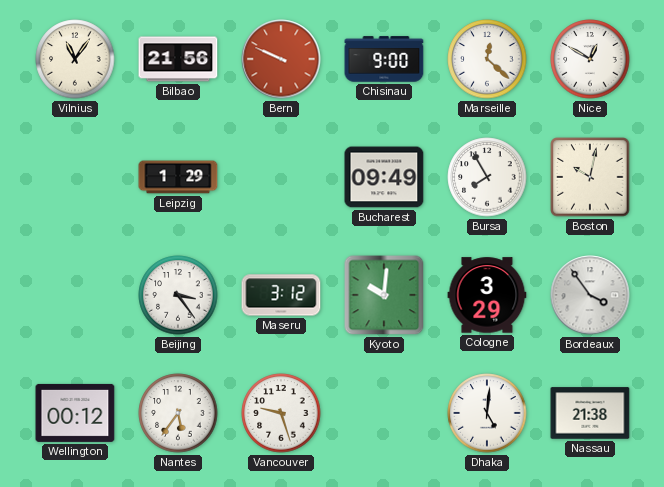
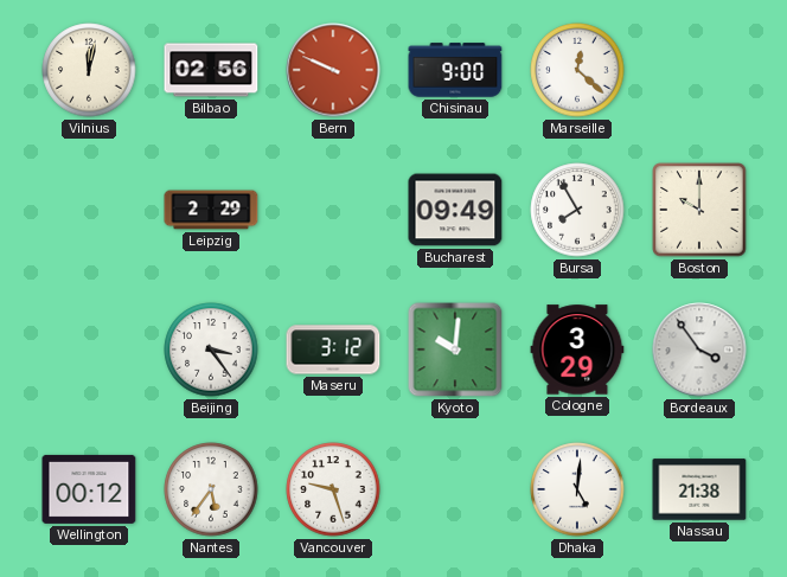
Vilnius: 11:06 -> 12:02 (89, 70)
Bilbao: 21:56 -> 02:56 (211, 70)
Nice: 12:50 -> none (590, 59)
Leipzig: 1:29 -> 2:29 (211, 210)
Boston: 10:02 -> 10:00 (699, 210)
